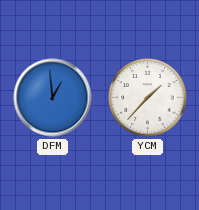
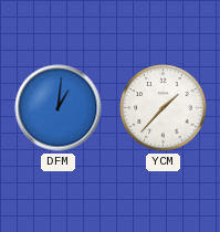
DFM: 12:59 -> 1:01 (59, 108)
